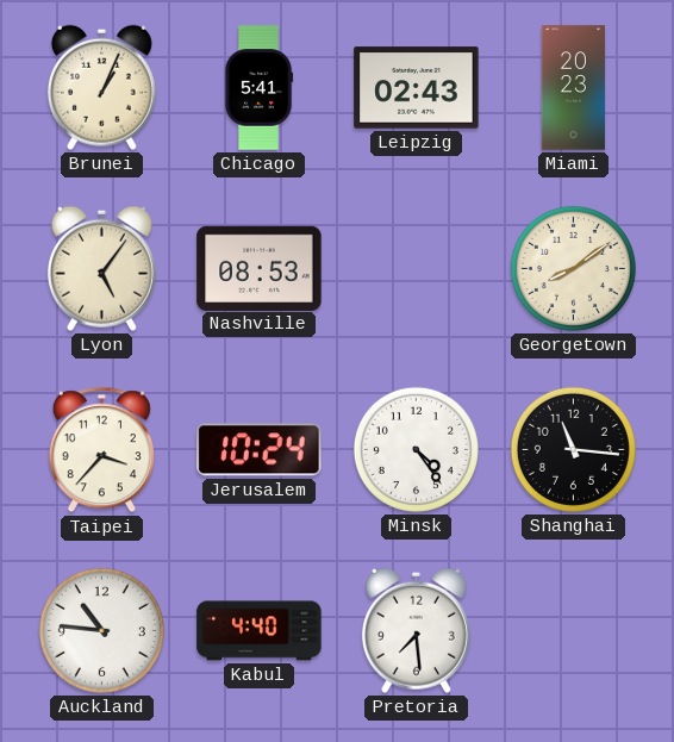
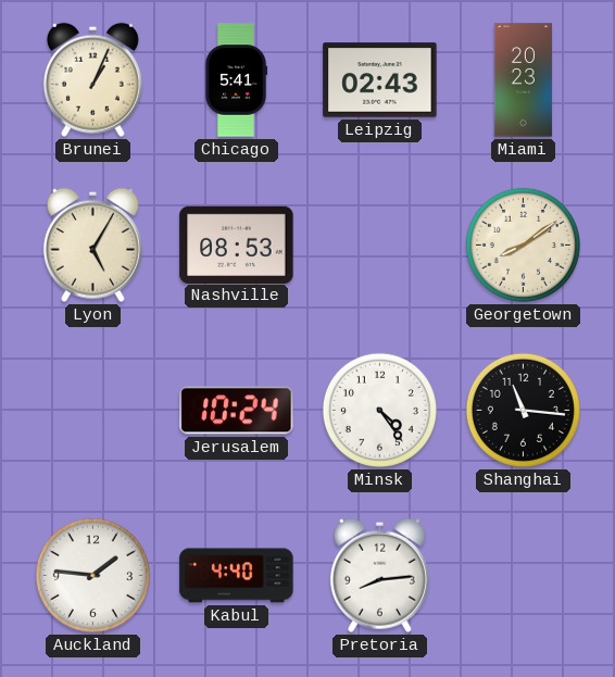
Lyon: 5:06 -> 5:05 (92, 245)
Taipei: 3:37 -> none (101, 450)
Auckland: 10:46 -> 1:46 (92, 575)
Pretoria: 7:29 -> 8:14 (379, 575)
